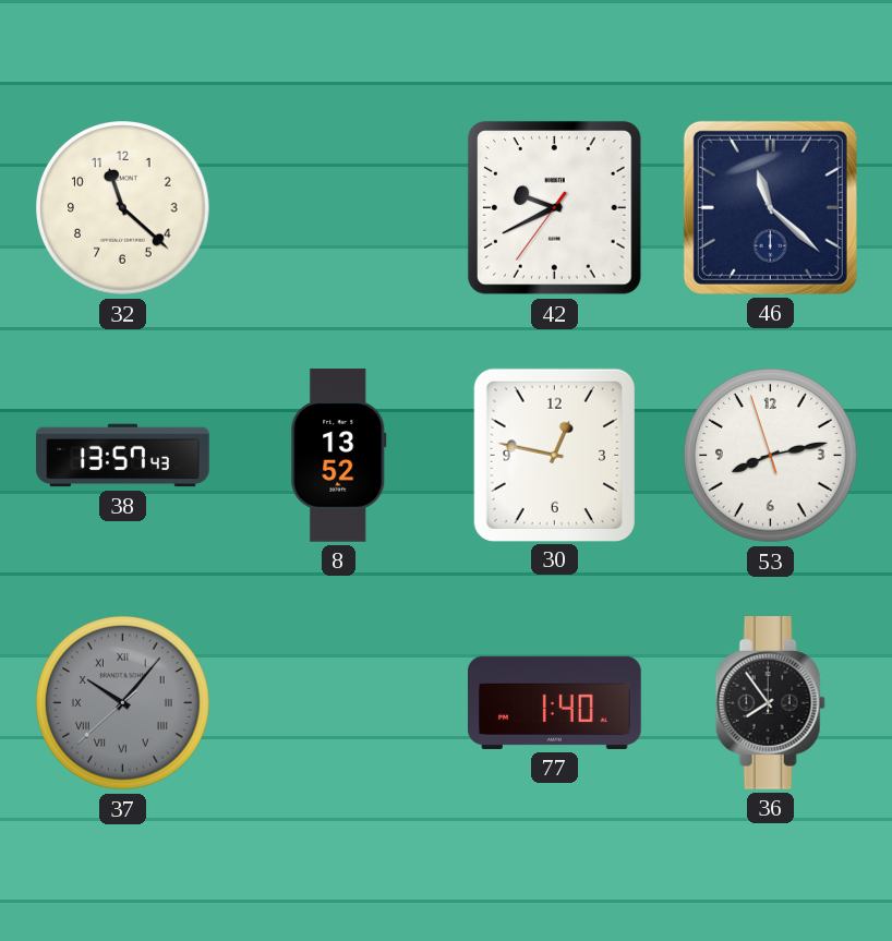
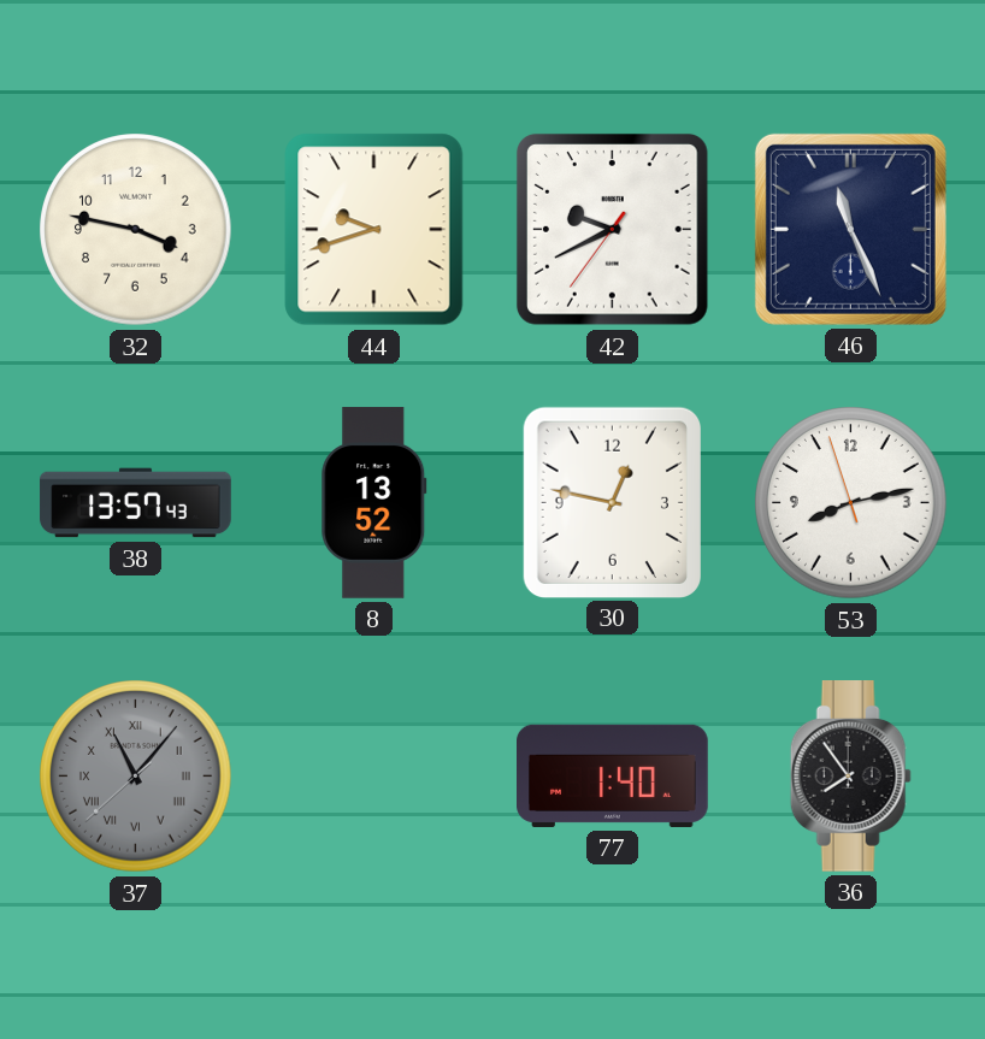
32: 11:22 -> 3:47 (136, 230)
44: none -> 9:42 (374, 230)
46: 11:22 -> 11:26 (850, 229)
37: 10:06 -> 11:06 (136, 777)
